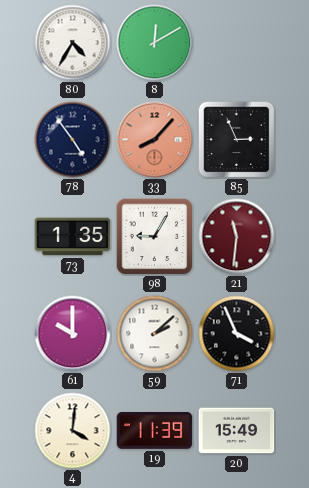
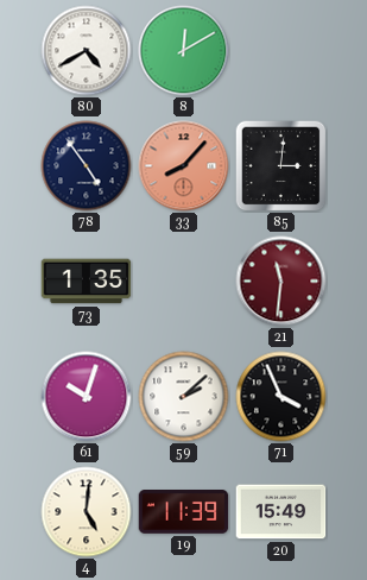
80: 4:35 -> 4:40 (87, 51)
85: 2:56 -> 3:01 (280, 165)
98: 9:05 -> none (154, 236)
61: 10:00 -> 10:03 (87, 397)
4: 4:01 -> 5:01 (87, 512)
